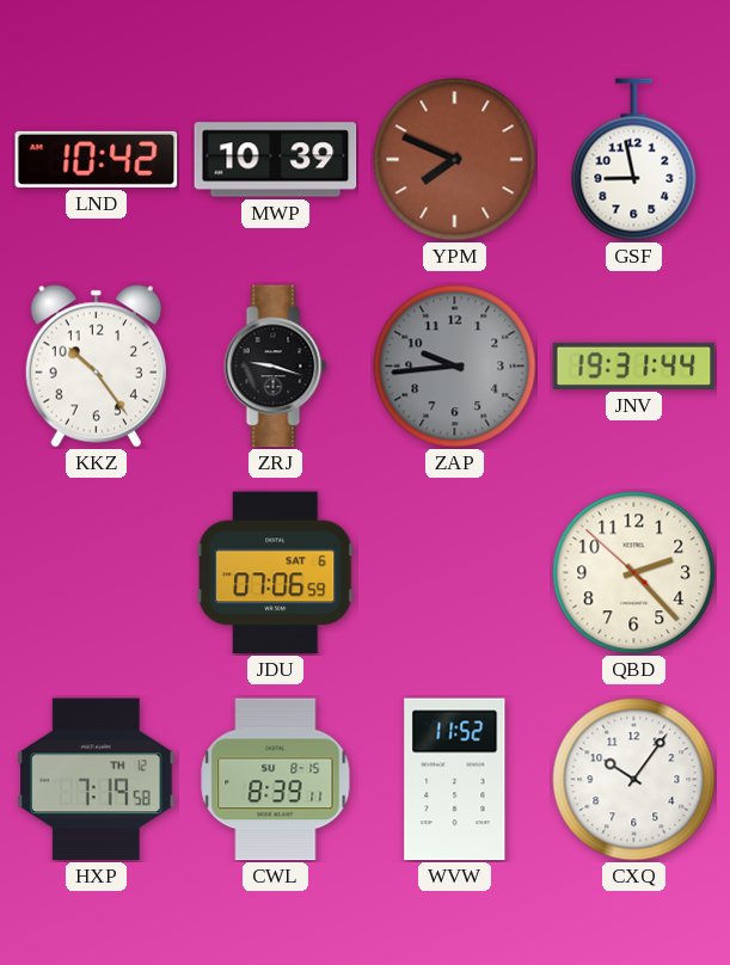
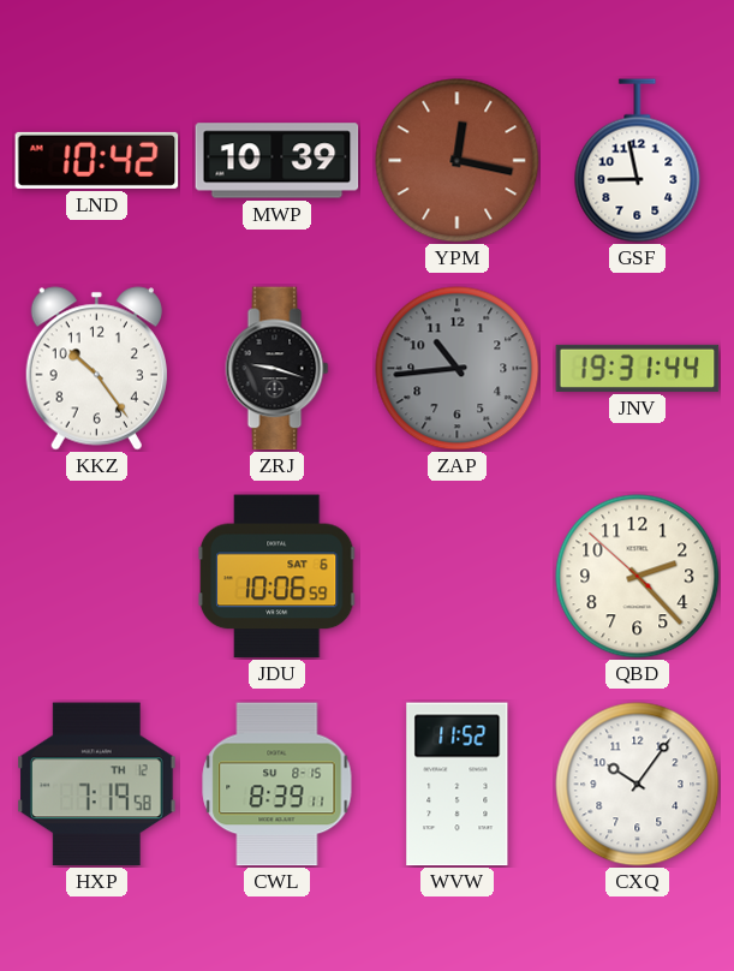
YPM: 7:49 -> 12:17 (458, 161)
ZAP: 9:44 -> 10:44 (458, 369)
JDU: 07:06 -> 10:06 (276, 577)
